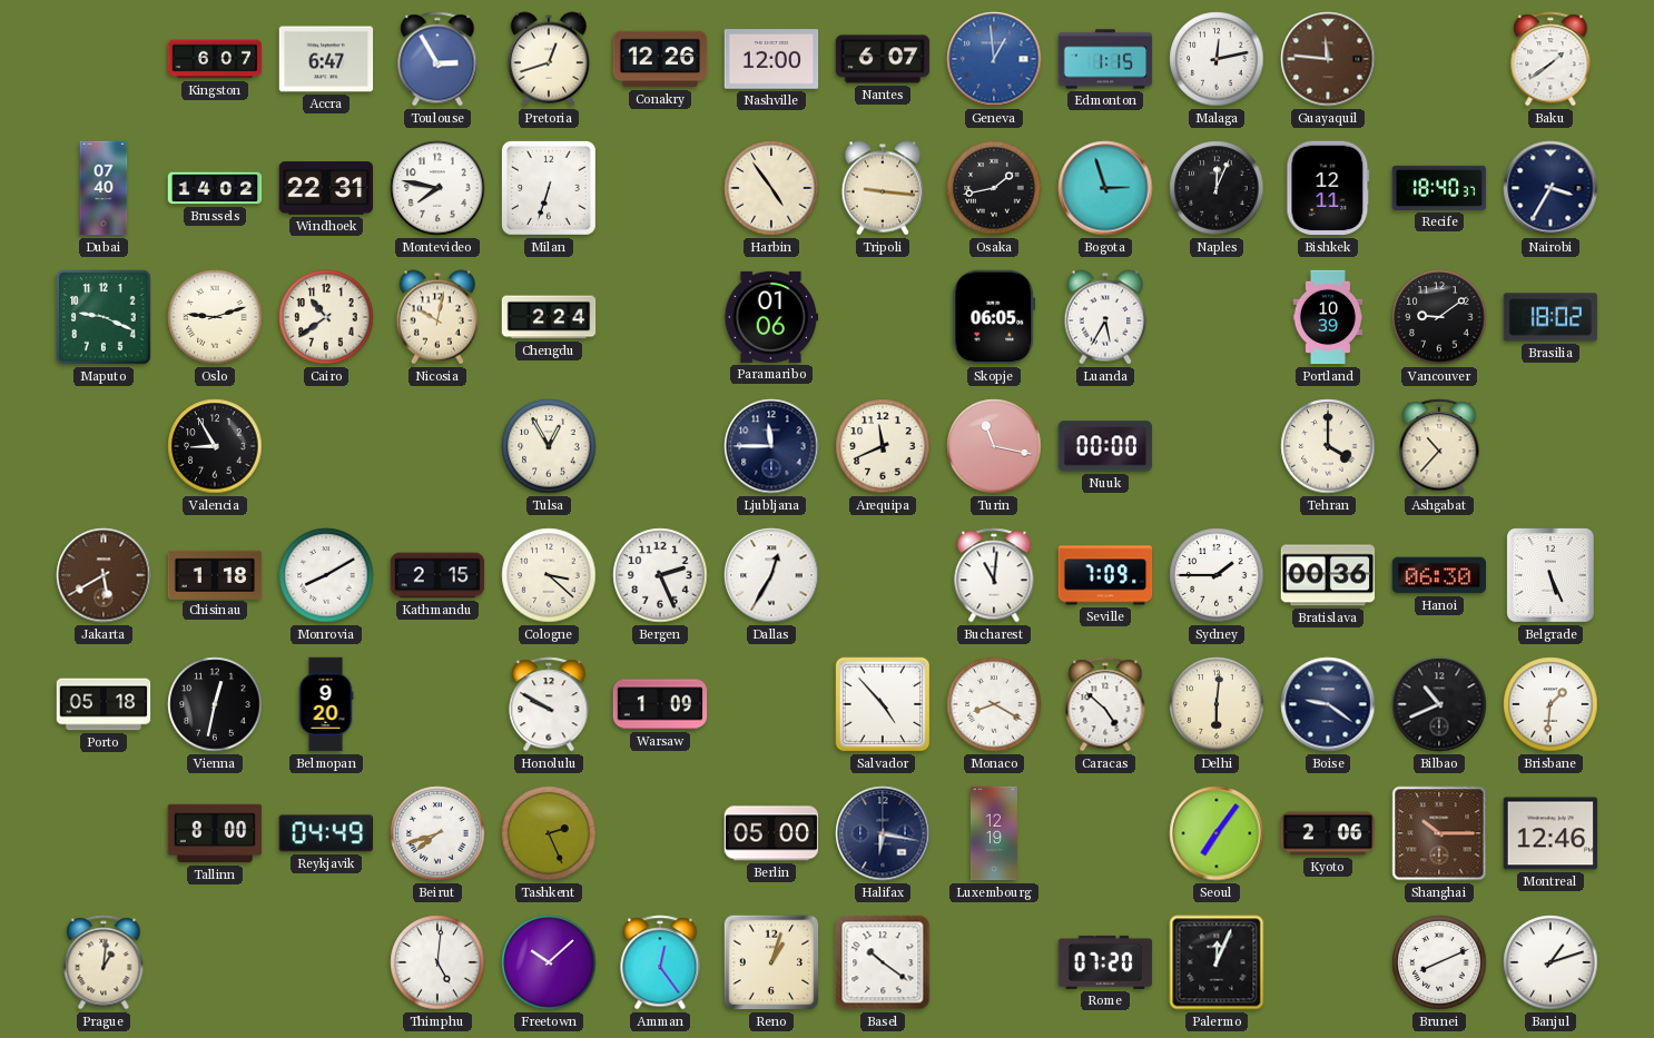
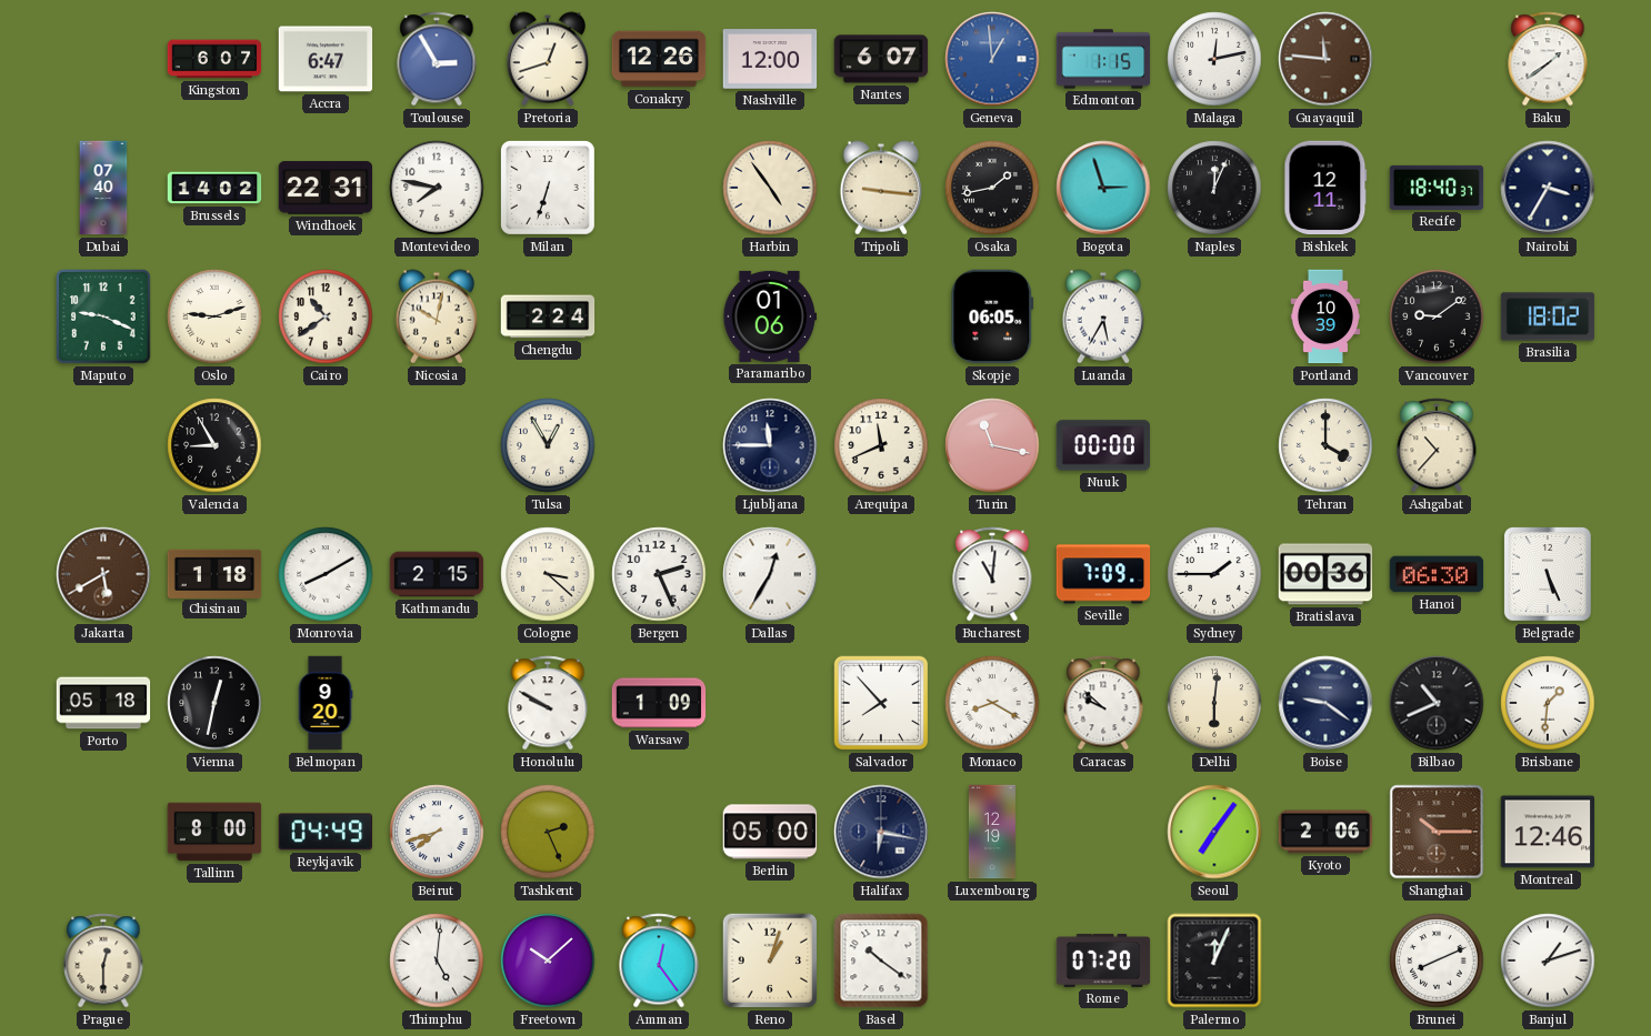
Salvador: 4:53 -> 7:53 (881, 703)
Caracas: 4:52 -> 9:52 (1103, 703)
Prague: 1:01 -> 12:30 (103, 960)
